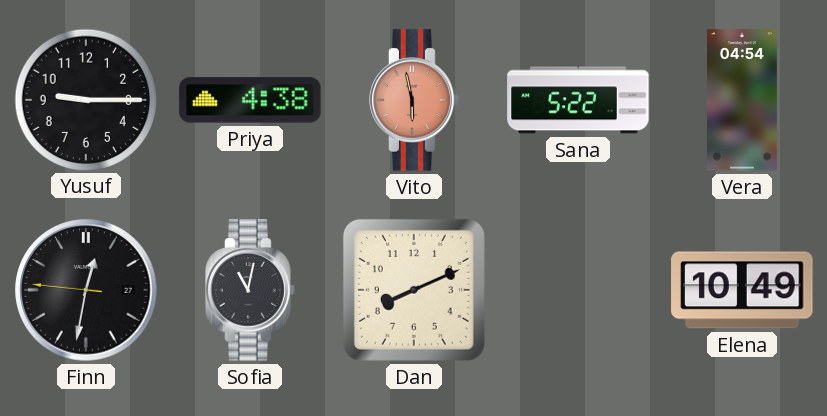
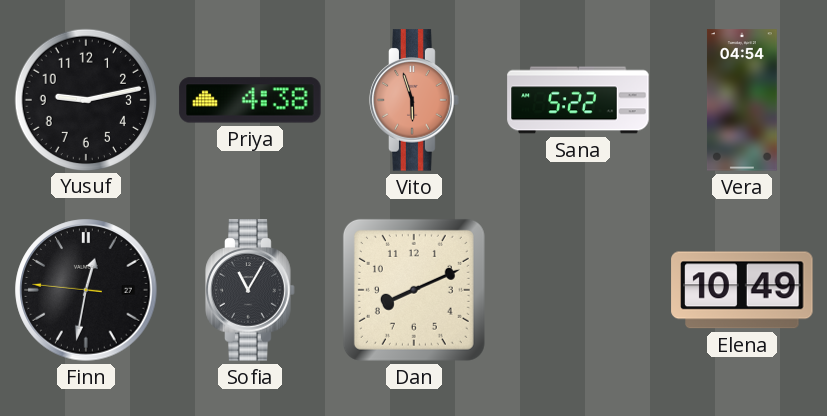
Yusuf: 9:15 -> 9:13 (85, 99)
Vito: 5:58 -> 5:57 (414, 100)
Sofia: 11:02 -> 11:05 (250, 290)
